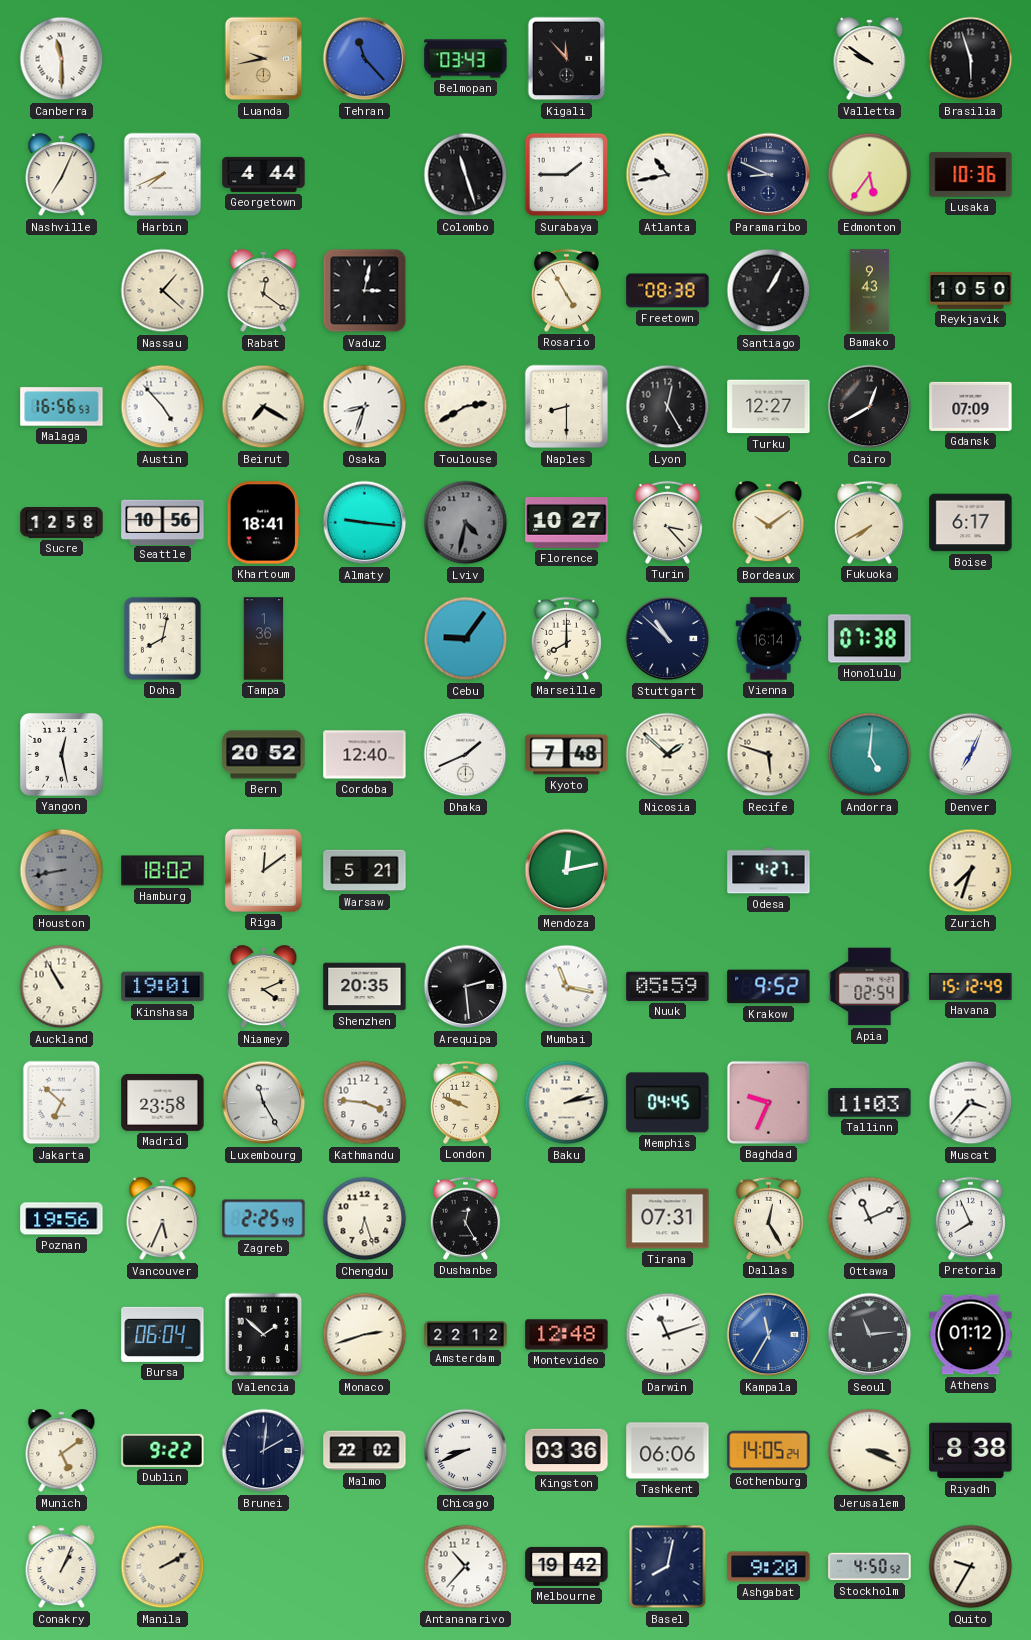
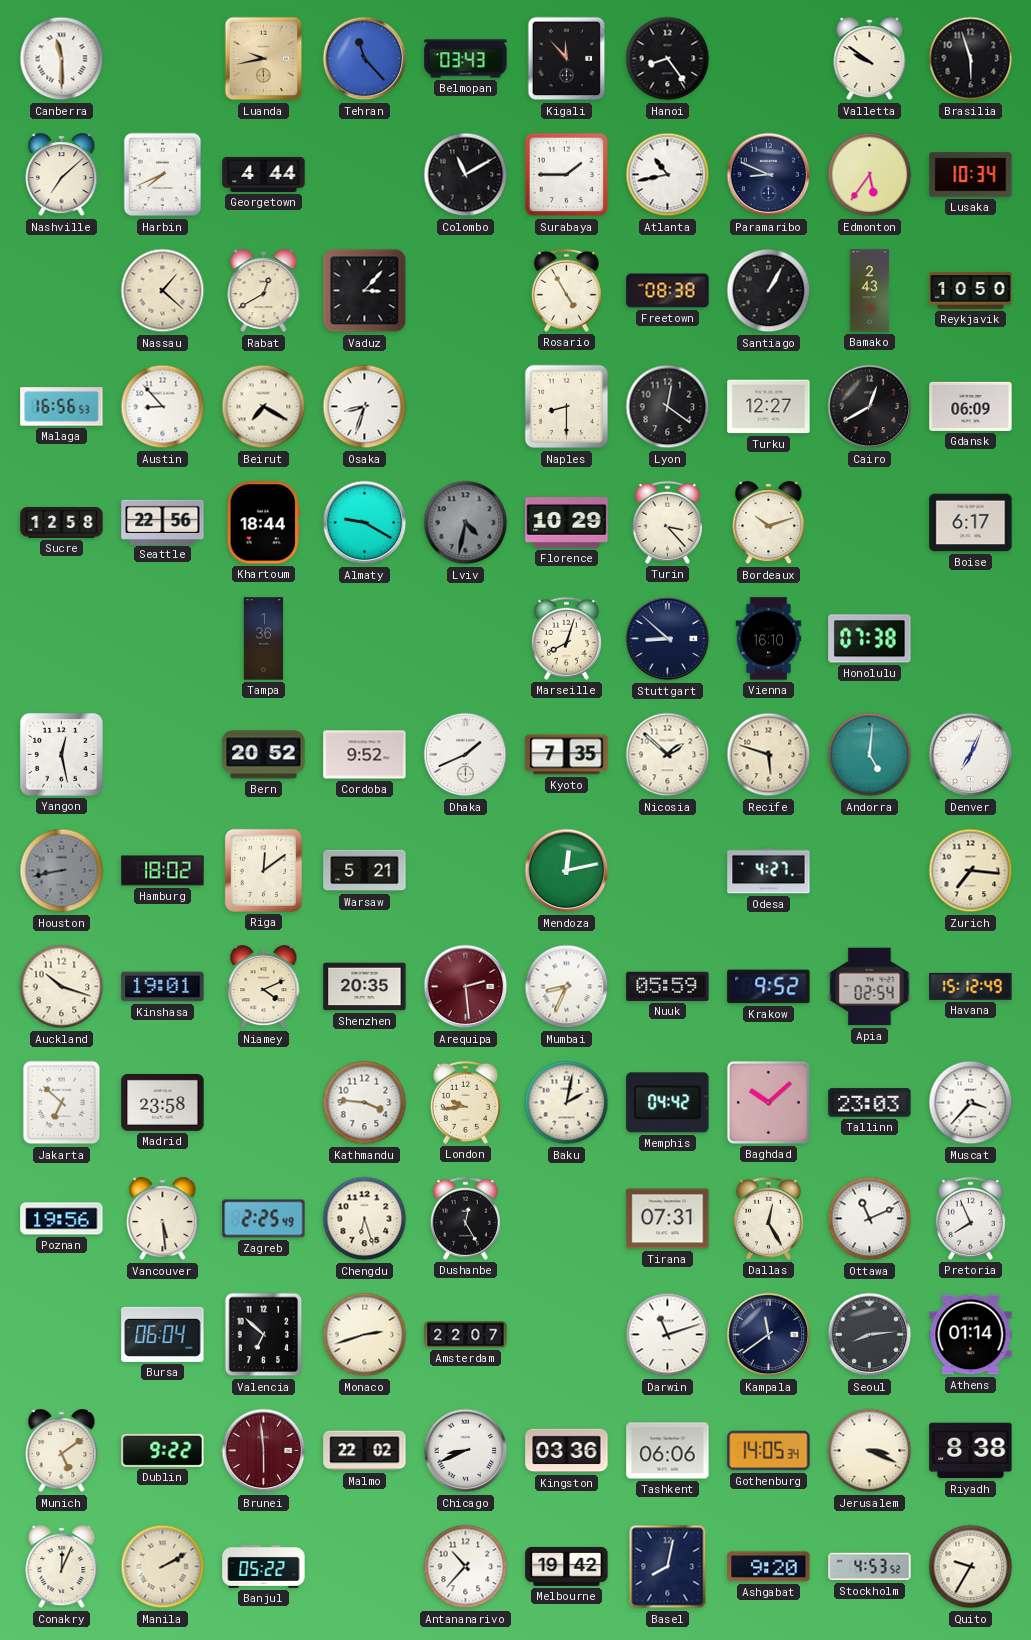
Hanoi: none -> 8:24 (668, 59)
Nashville: 7:04 -> 7:08 (62, 175)
Colombo: 11:27 -> 11:10 (466, 175)
Lusaka: 10:36 -> 10:34 (971, 175)
Rabat: 12:21 -> 12:40 (264, 291)
Vaduz: 3:02 -> 3:07 (365, 291)
Bamako: 9:43 -> 2:43 (870, 291)
Austin: 4:53 -> 8:53 (163, 407)
Toulouse: 2:40 -> none (466, 407)
Lyon: 12:25 -> 12:21 (668, 407)
Gdansk: 07:09 -> 06:09 (971, 406)
Seattle: 10:56 -> 22:56 (163, 522)
Khartoum: 18:41 -> 18:44 (263, 523)
Almaty: 9:16 -> 9:20 (365, 523)
Florence: 10:27 -> 10:29 (567, 523)
Bordeaux: 10:09 -> 10:12 (769, 523)
Fukuoka: 7:40 -> none (869, 522)
Doha: 8:02 -> none (162, 638)
Cebu: 9:06 -> none (466, 639)
Marseille: 8:00 -> 8:03 (566, 638)
Stuttgart: 10:52 -> 8:52 (668, 639)
Vienna: 16:14 -> 16:10 (769, 639)
Cordoba: 12:40 -> 9:52 (365, 755)
Kyoto: 7:48 -> 7:35 (567, 755)
Zurich: 7:33 -> 7:16 (971, 871)
Auckland: 10:55 -> 10:18 (62, 987)
Arequipa dial: black -> burgundy (466, 987)
Mumbai: 11:17 -> 8:34 (567, 987)
Luxembourg: 11:25 -> none (264, 1103)
London: 9:49 -> 9:44 (465, 1102)
Baku: 2:13 -> 2:02 (567, 1103)
Memphis: 04:45 -> 04:42 (668, 1103)
Baghdad: 9:34 -> 10:08 (768, 1102)
Tallinn: 11:03 -> 23:03 (870, 1103)
Vancouver: 5:34 -> 5:29 (163, 1219)
Valencia: 1:52 -> 6:52 (264, 1335)
Amsterdam: 22:12 -> 22:07 (466, 1335)
Montevideo: 12:48 -> none (567, 1335)
Kampala: 11:35 -> 11:39 (769, 1335)
Kampala dial: blue -> navy (769, 1335)
Seoul: 11:14 -> 8:14 (870, 1335)
Athens: 01:12 -> 01:14 (971, 1335)
Brunei: 2:01 -> 5:59 (264, 1451)
Brunei dial: navy -> burgundy (264, 1451)
Gothenburg: 14:05:24 -> 14:05:34 (769, 1451)
Conakry: 1:04 -> 12:04 (62, 1567)
Banjul: none -> 05:22 (264, 1567)
Stockholm: 4:50 -> 4:53 (870, 1567)
